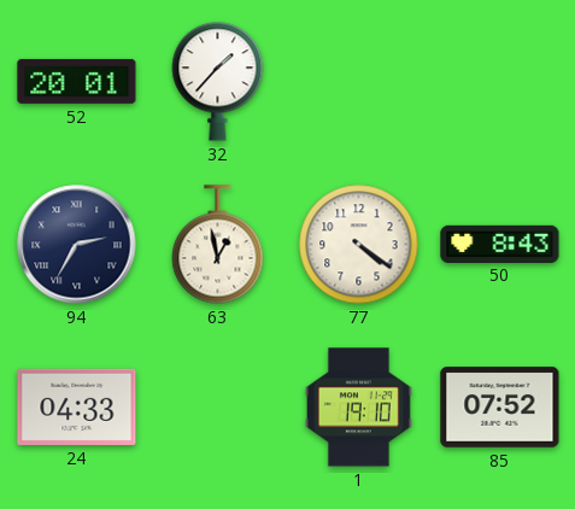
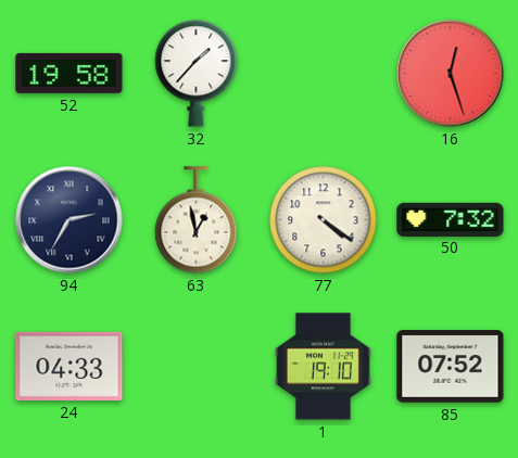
52: 20:01 -> 19:58 (70, 73)
16: none -> 12:27 (451, 74)
50: 8:43 -> 7:32 (451, 219)
